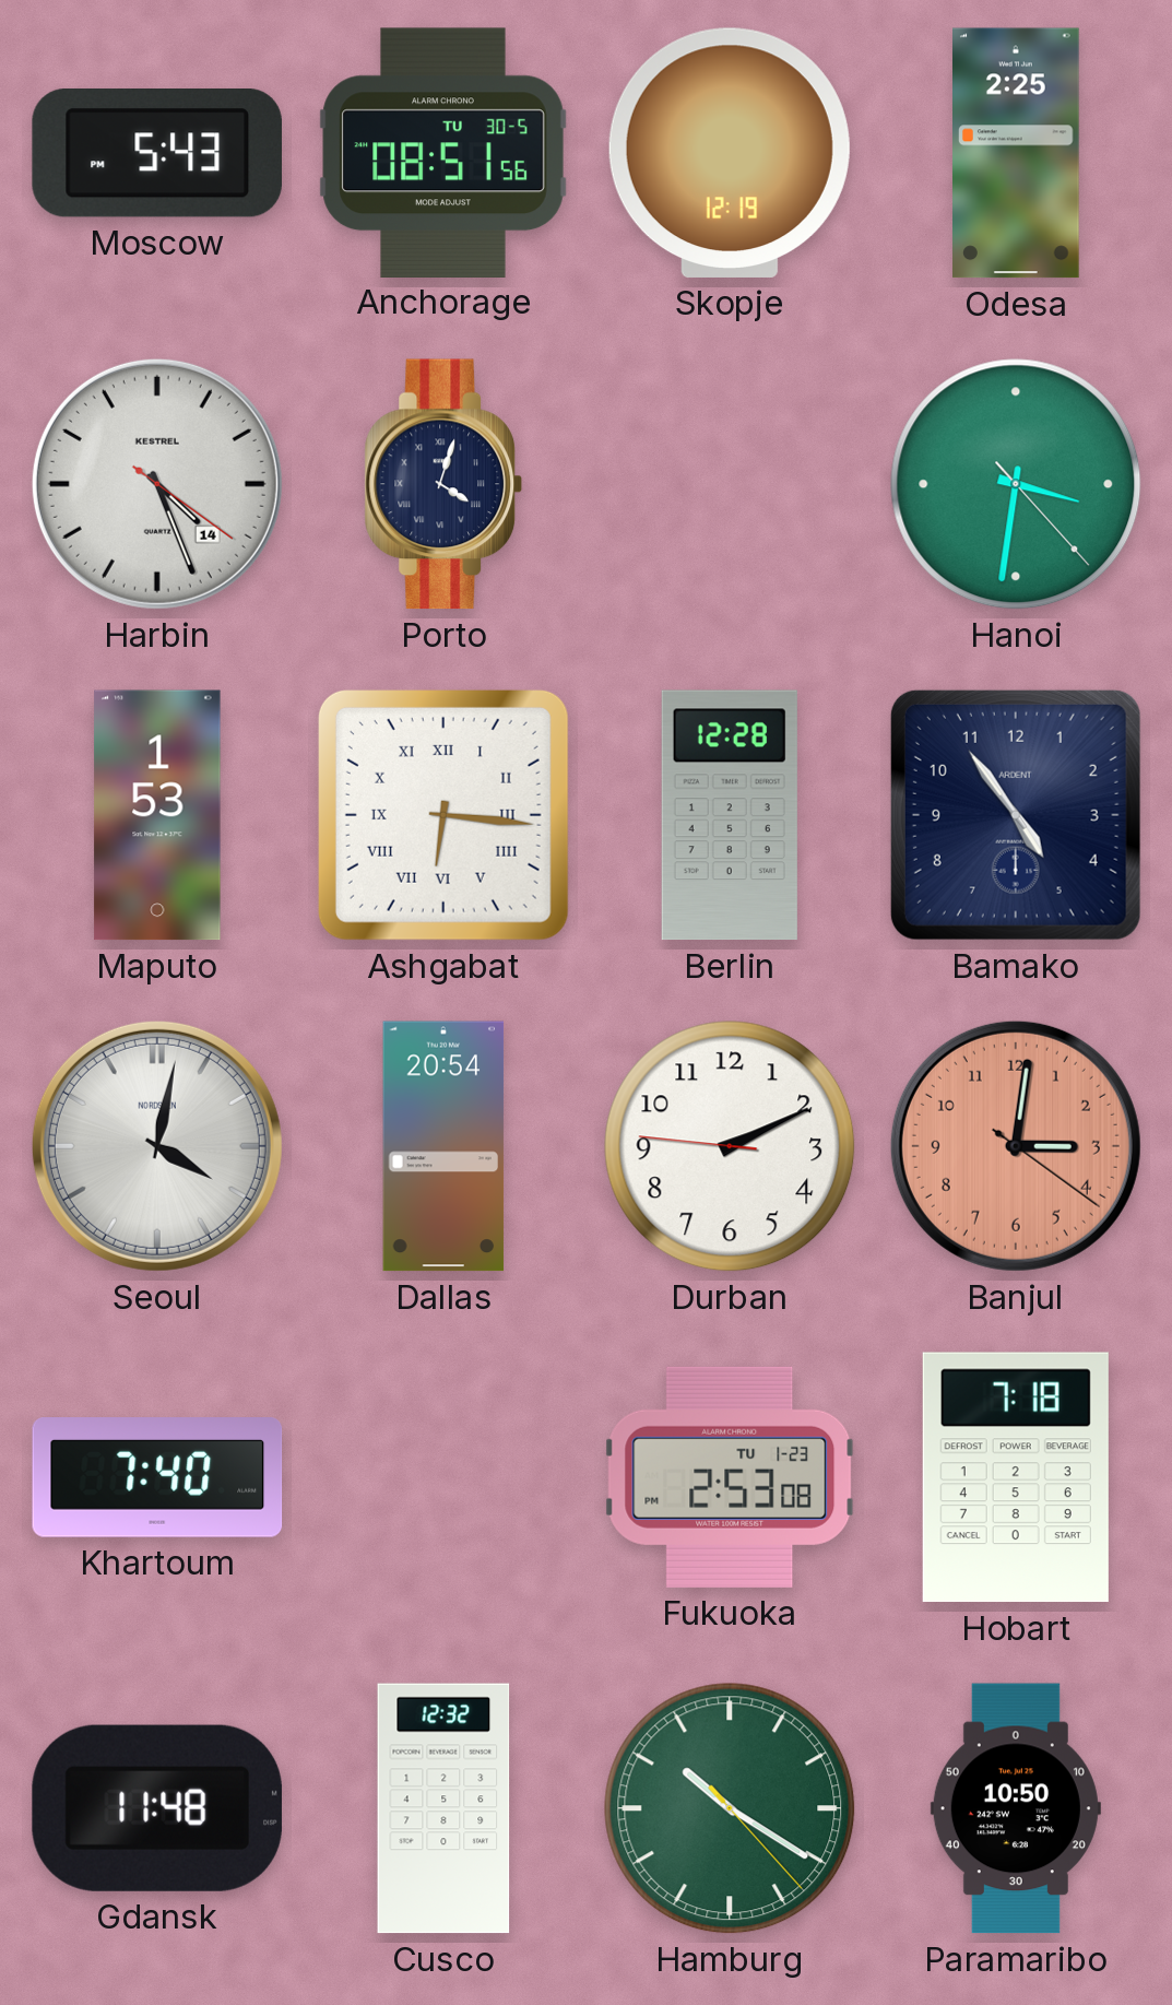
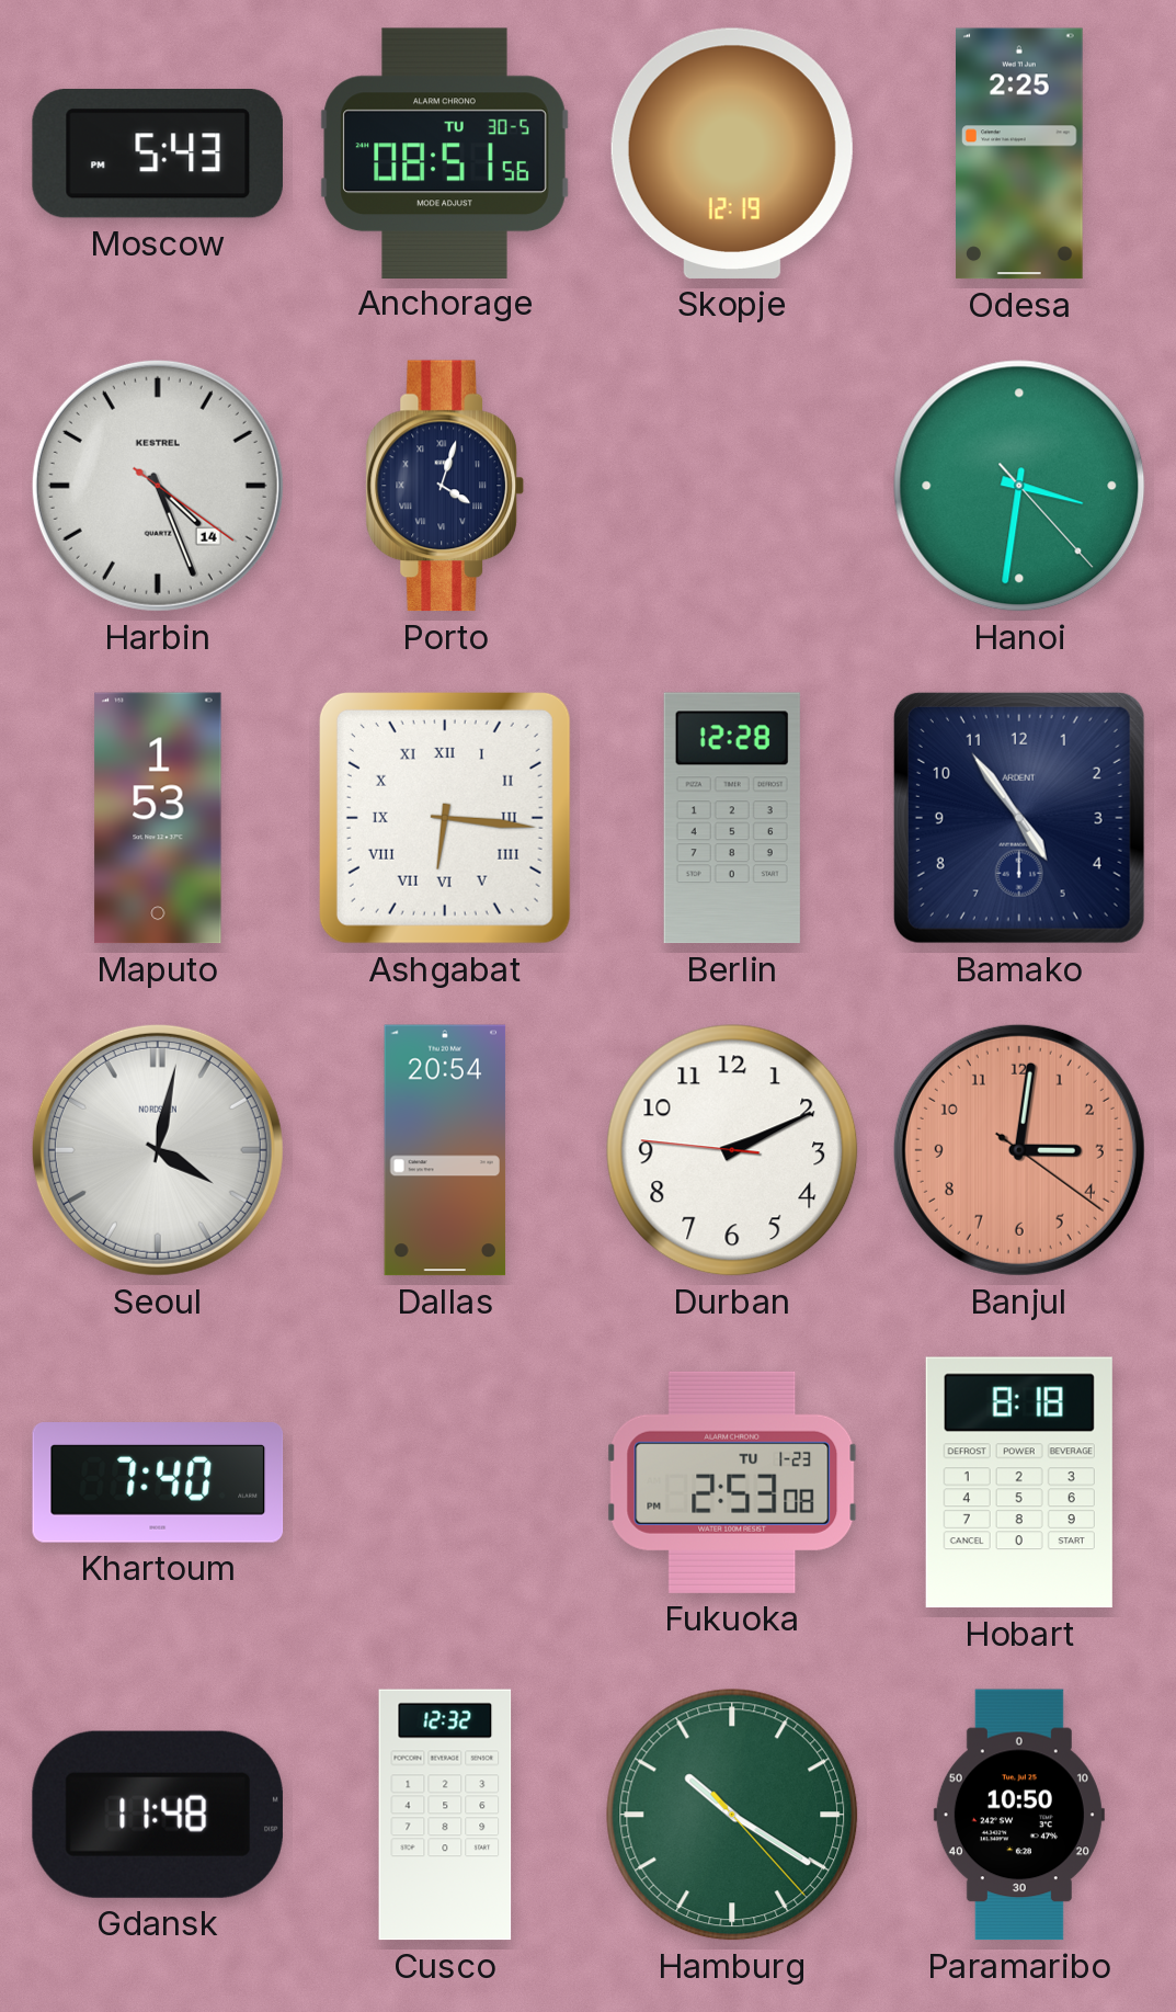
Hobart: 7:18 -> 8:18 (1019, 1482)
